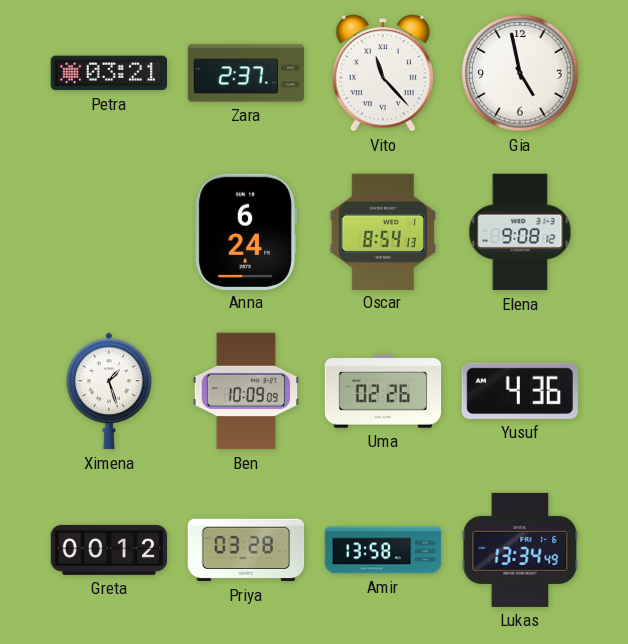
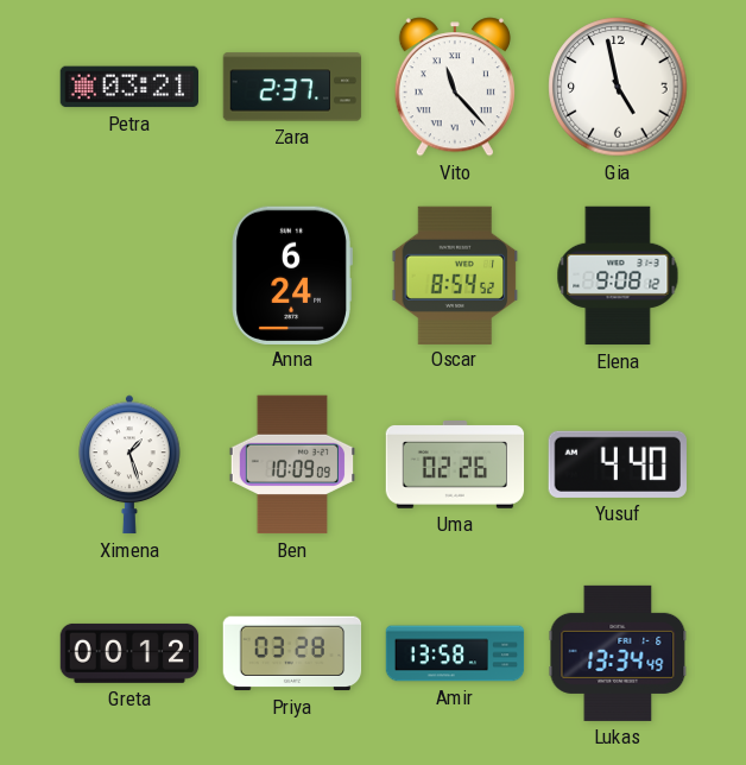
Oscar: 8:54:13 -> 8:54:52 (455, 274)
Yusuf: 4:36 -> 4:40 (618, 464)
